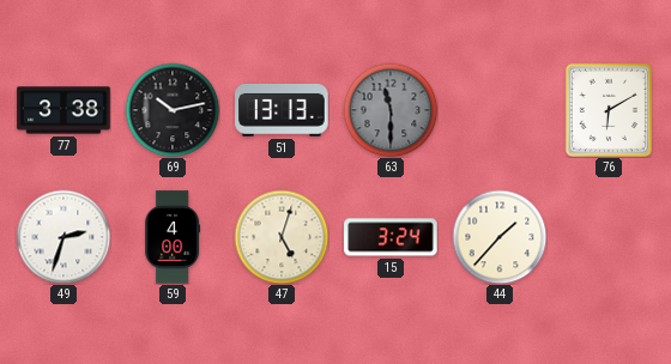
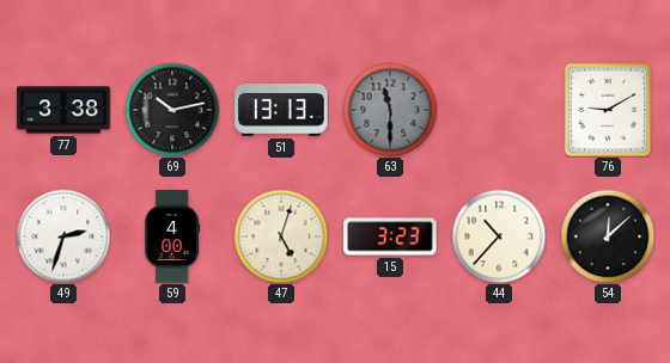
76: 6:10 -> 9:10 (608, 110)
15: 3:24 -> 3:23 (390, 236)
44: 1:37 -> 10:37 (499, 236)
54: none -> 12:08 (608, 236)
